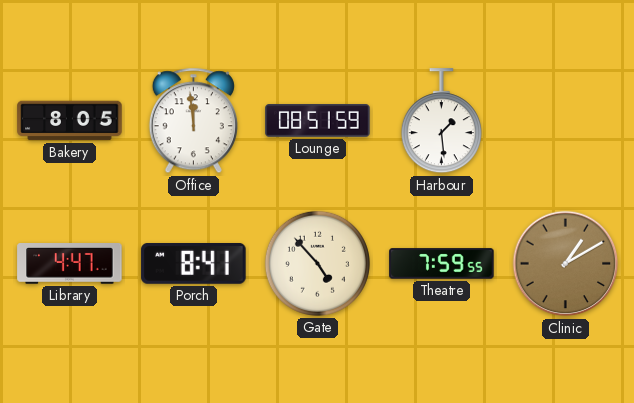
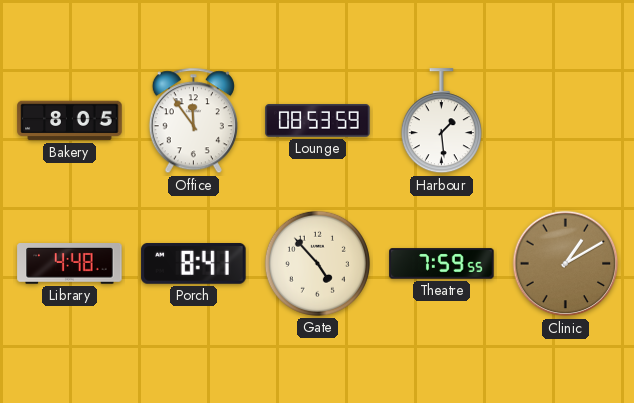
Office: 11:59 -> 11:54 (193, 121)
Lounge: 08:51 -> 08:53 (318, 121)
Library: 4:47 -> 4:48 (70, 264)
